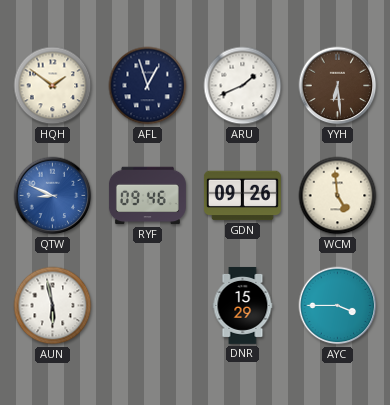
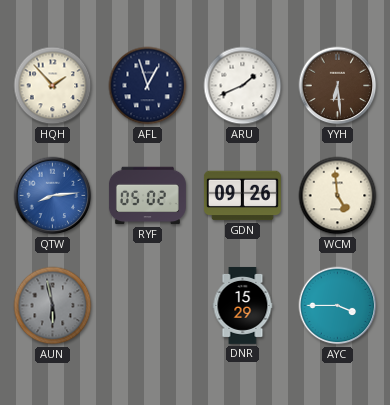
HQH: 1:51 -> 1:53 (53, 86)
QTW: 8:49 -> 8:14 (53, 196)
RYF: 09:46 -> 05:02 (147, 196)
AUN dial: white -> grey (53, 306)
